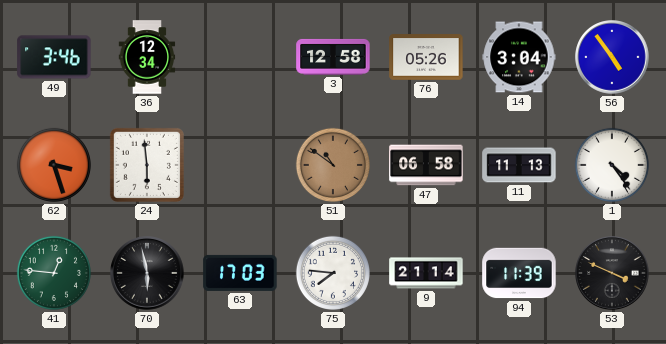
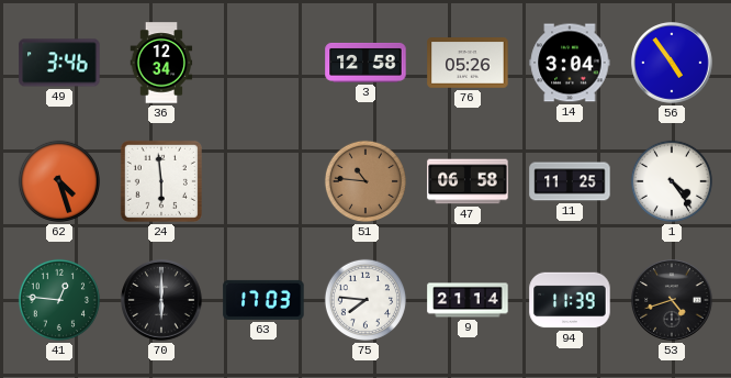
62: 3:27 -> 4:27 (59, 181)
51: 10:51 -> 10:46 (365, 181)
11: 11:13 -> 11:25 (570, 181)
70: 5:58 -> 6:00 (161, 300)
53: 3:49 -> 4:42 (672, 300)
